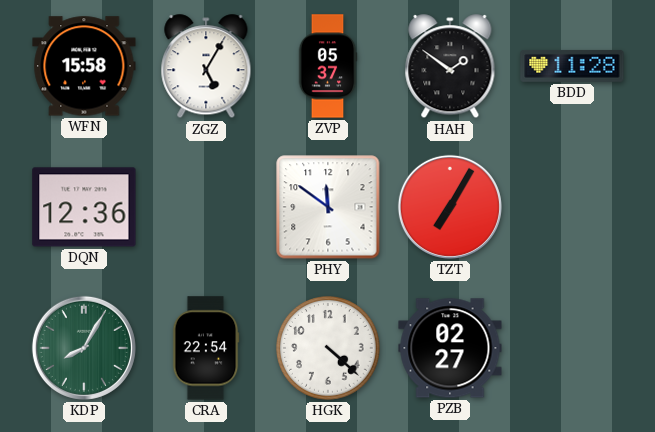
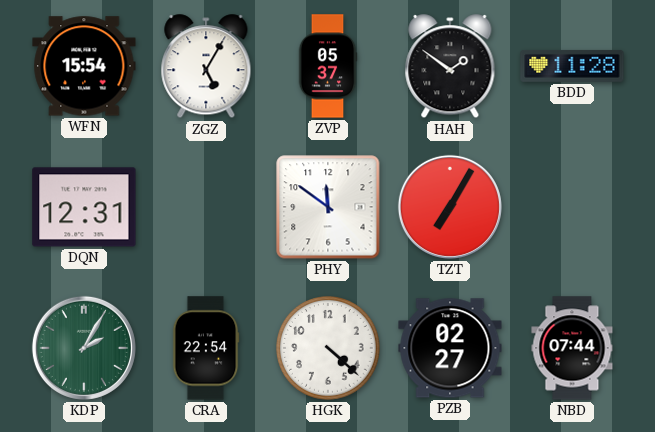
WFN: 15:58 -> 15:54 (84, 66)
DQN: 12:36 -> 12:31 (84, 207)
KDP: 8:05 -> 2:05 (84, 348)
NBD: none -> 07:44 (572, 348)
